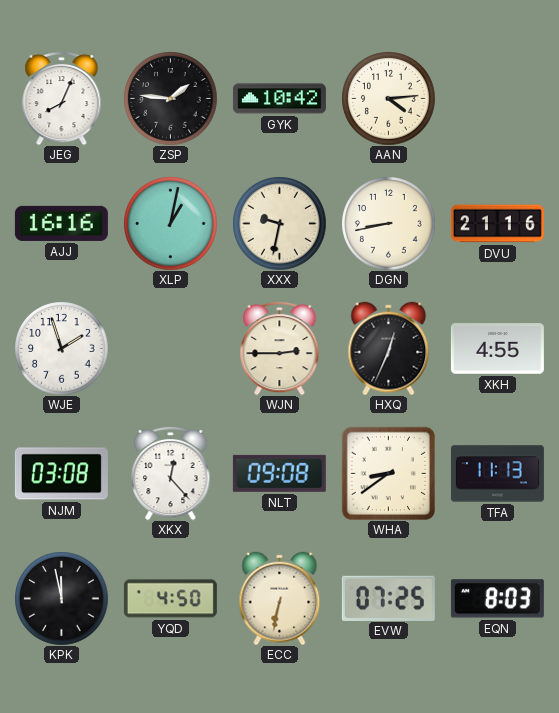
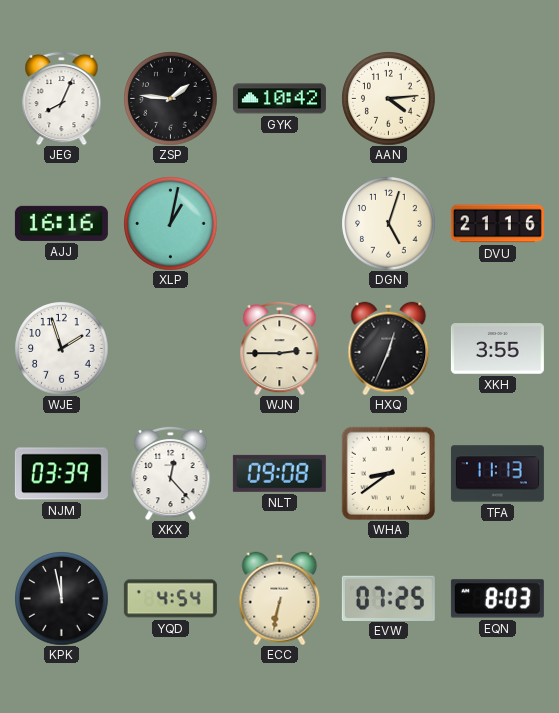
XXX: 9:32 -> none (279, 223)
DGN: 8:43 -> 5:03 (388, 223)
XKH: 4:55 -> 3:55 (497, 349)
NJM: 03:08 -> 03:39 (61, 474)
YQD: 4:50 -> 4:54 (170, 599)
